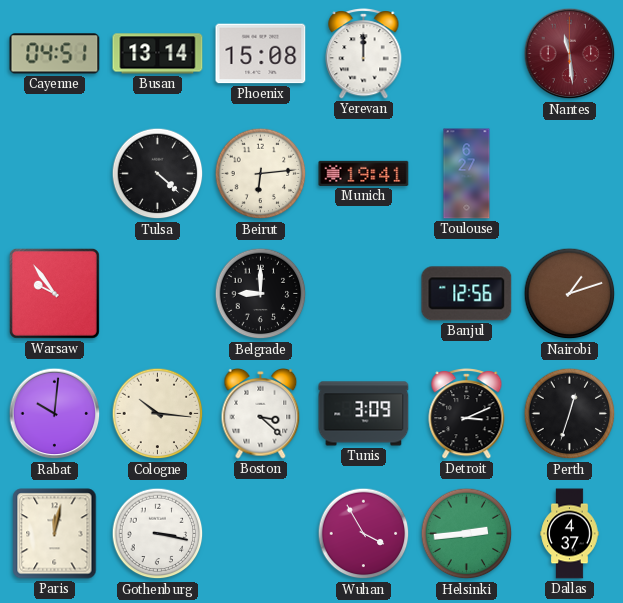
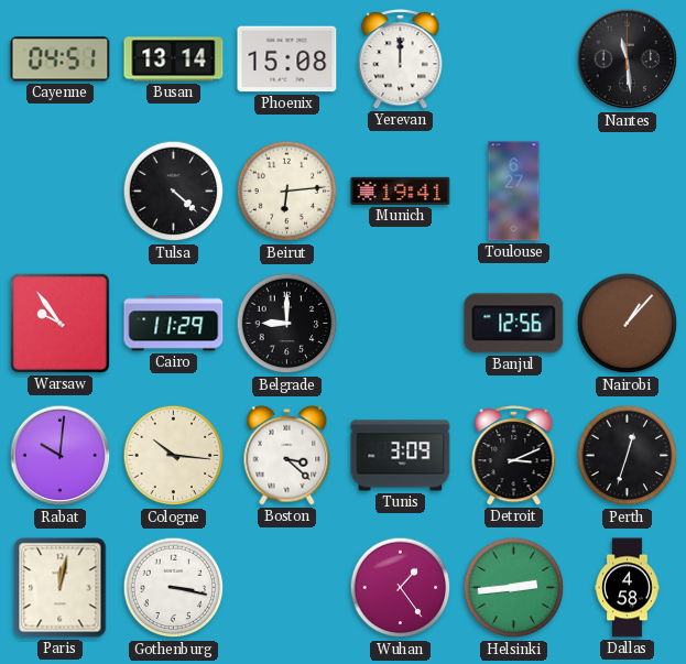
Nantes dial: burgundy -> black (628, 59)
Cairo: none -> 11:29 (174, 324)
Nairobi: 1:12 -> 1:07 (628, 324)
Wuhan: 3:55 -> 1:24 (401, 588)
Dallas: 4:37 -> 4:58 (628, 588)
